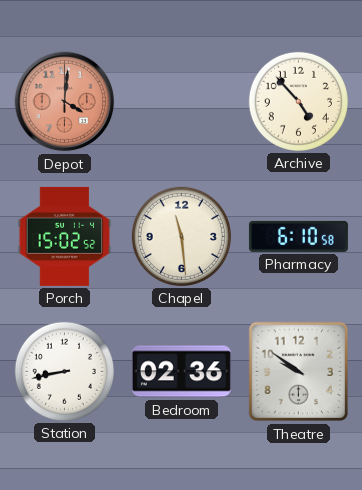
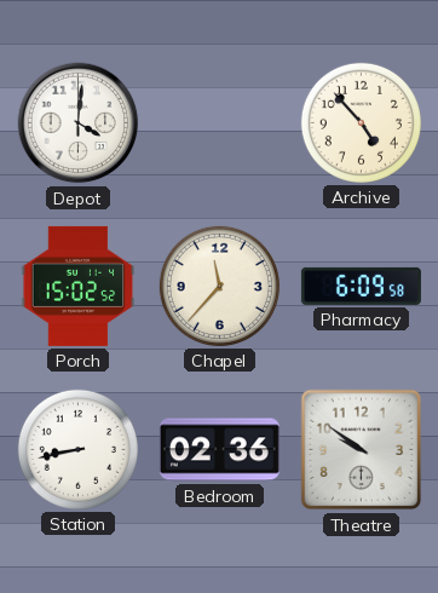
Depot dial: salmon -> white (79, 123)
Chapel: 11:29 -> 11:37 (219, 286)
Pharmacy: 6:10 -> 6:09 (361, 286)
